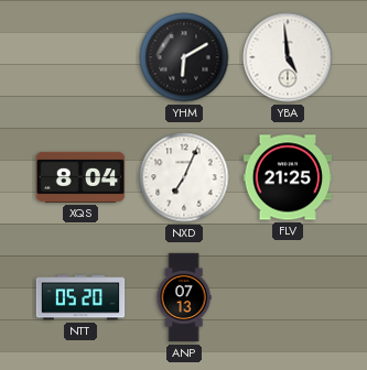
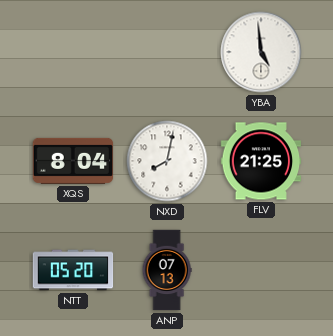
YHM: 6:10 -> none (184, 57)
NXD: 7:04 -> 8:02 (167, 161)
